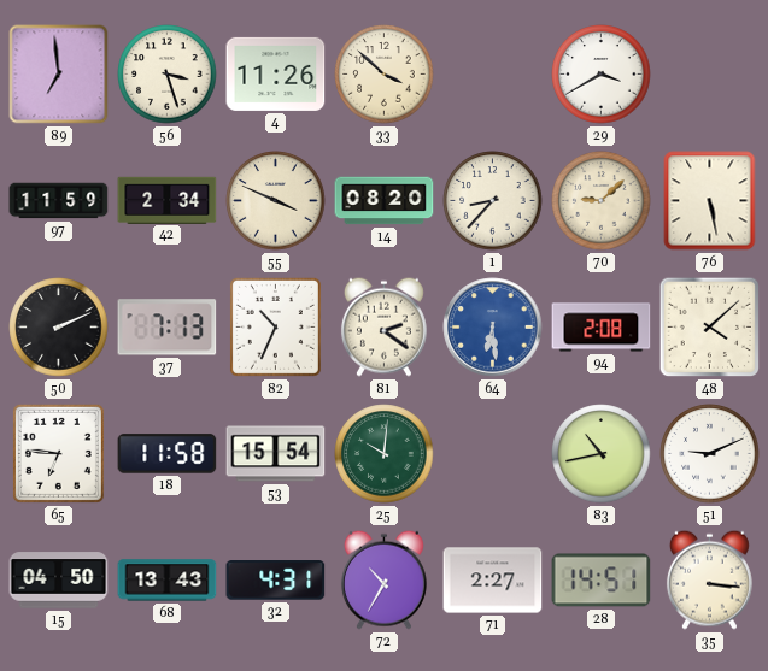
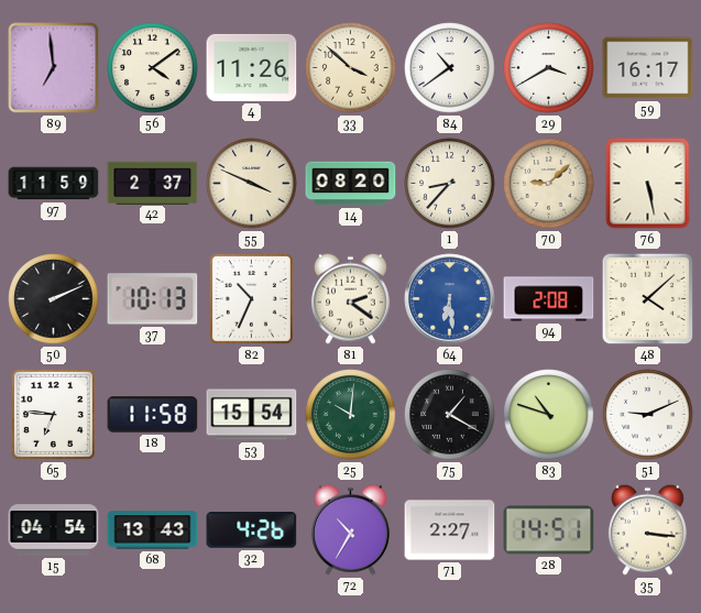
56: 3:27 -> 4:09 (153, 68)
84: none -> 10:39 (450, 68)
59: none -> 16:17 (648, 68)
42: 2:34 -> 2:37 (153, 183)
37: 7:13 -> 10:13 (153, 299)
75: none -> 1:20 (450, 415)
83: 10:43 -> 10:48 (549, 415)
15: 04:50 -> 04:54 (54, 530)
32: 4:31 -> 4:26 (252, 530)
